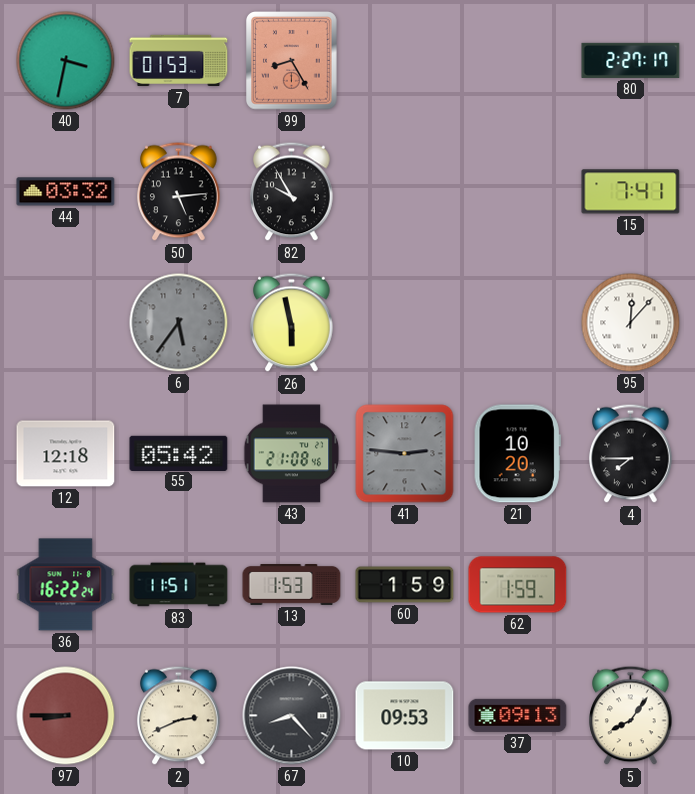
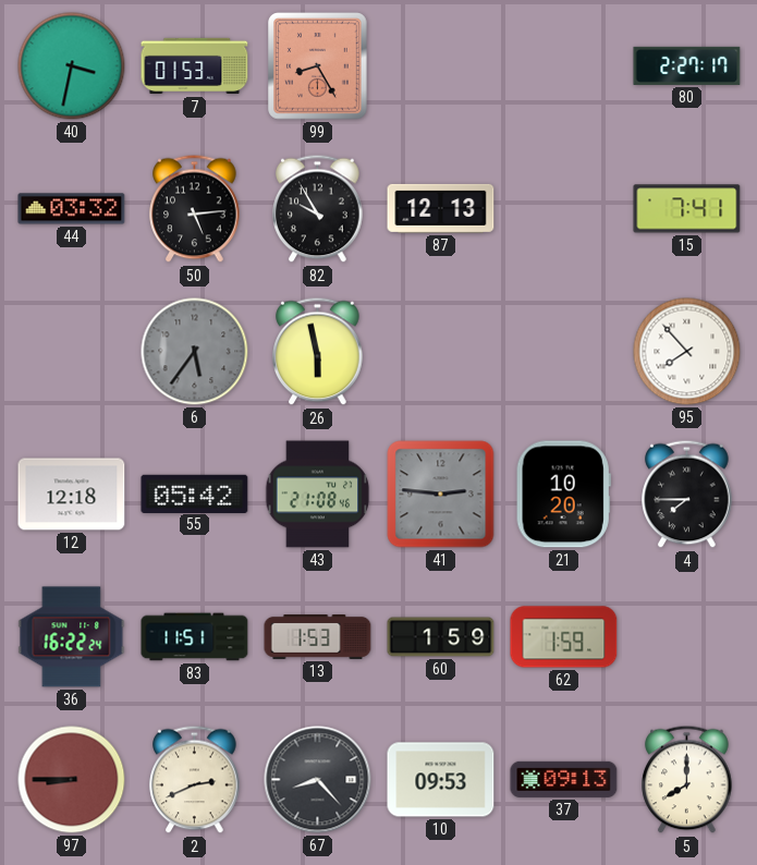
87: none -> 12:13 (441, 208)
95: 12:07 -> 7:53 (687, 352)
5: 8:06 -> 8:00 (687, 780)
